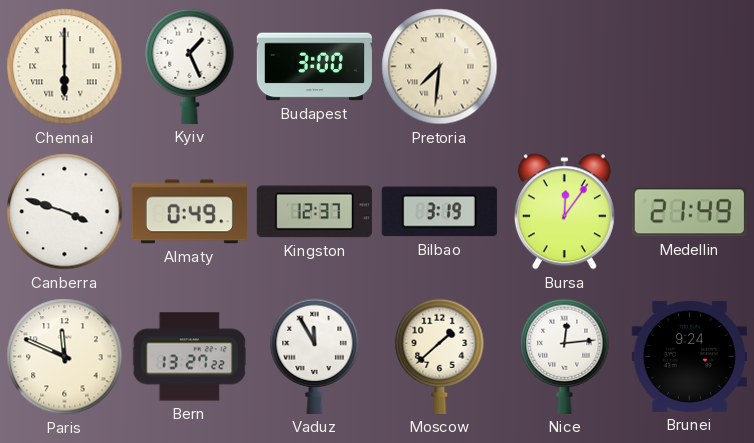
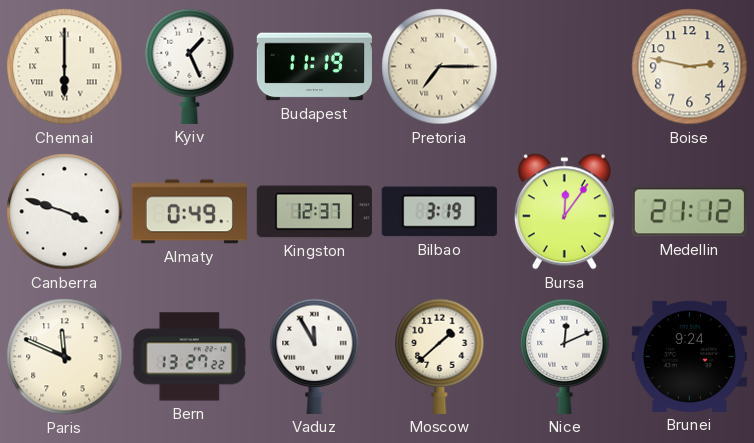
Budapest: 3:00 -> 11:19 (314, 67)
Pretoria: 7:31 -> 7:15 (440, 67)
Boise: none -> 2:47 (690, 67)
Medellin: 21:49 -> 21:12 (689, 212)
Nice: 12:14 -> 12:11 (565, 356)
